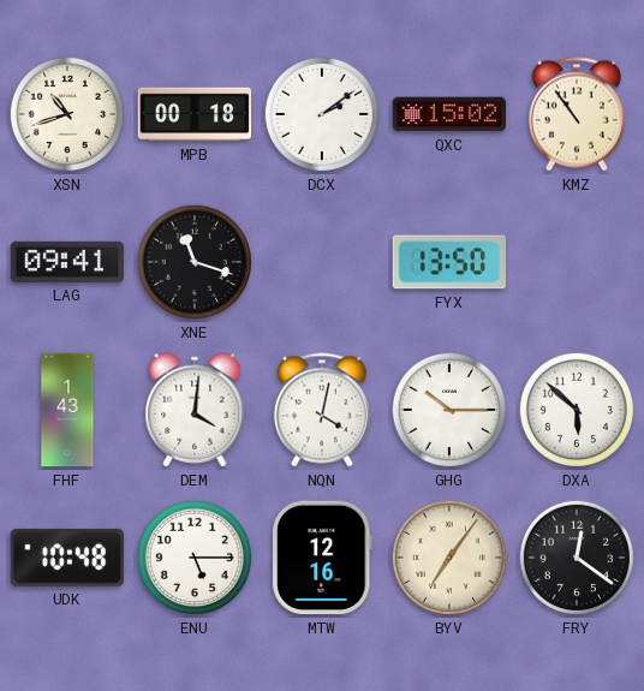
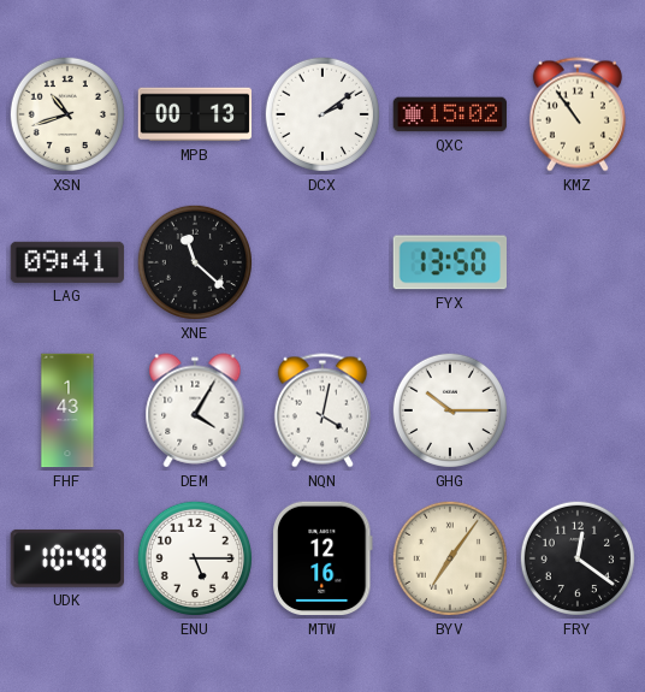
MPB: 00:18 -> 00:13 (195, 114)
XNE: 11:18 -> 11:22 (195, 262)
DEM: 4:01 -> 4:05 (195, 410)
DXA: 5:52 -> none (577, 410)
